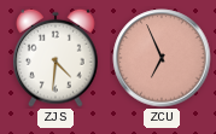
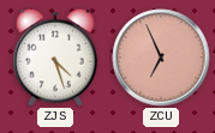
ZJS: 4:31 -> 4:27 (55, 58)
